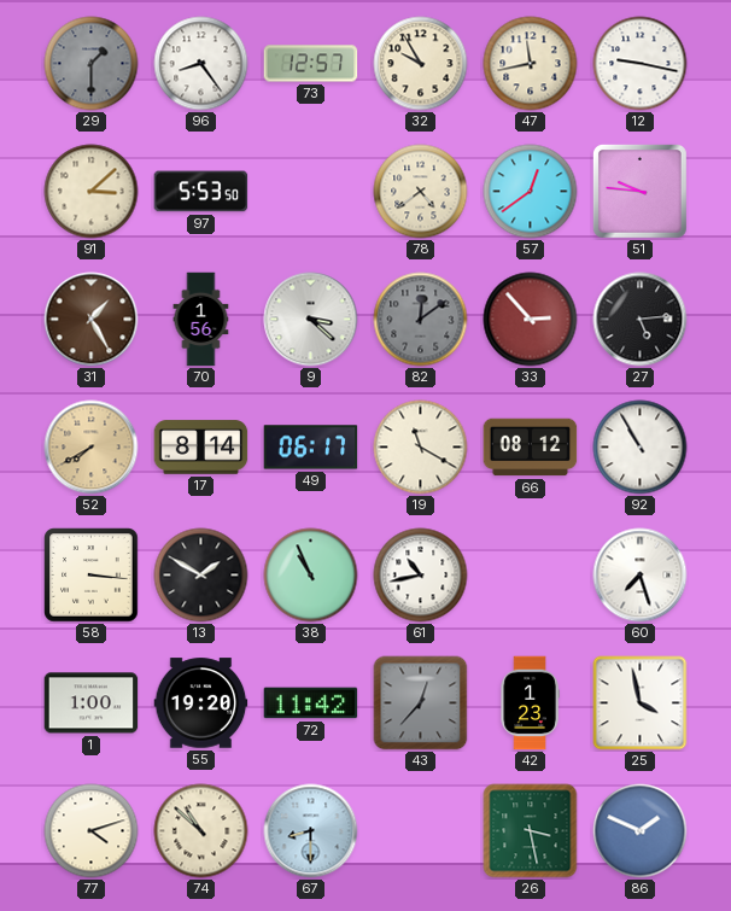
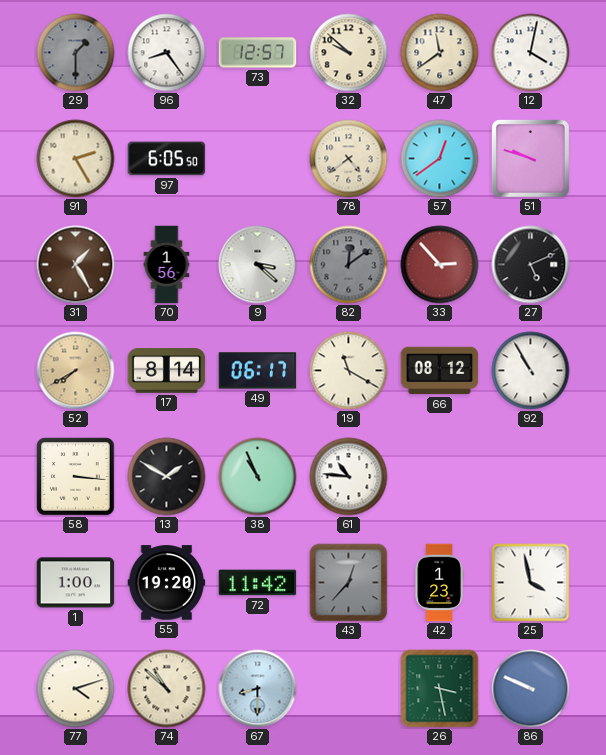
32: 9:55 -> 9:52 (349, 53)
47: 11:43 -> 11:39 (440, 53)
12: 9:17 -> 4:02 (531, 53)
91: 3:08 -> 2:25 (76, 159)
97: 5:53 -> 6:05 (167, 159)
51: 9:46 -> 9:48 (530, 158)
27: 5:14 -> 5:11 (531, 265)
61: 10:43 -> 10:46 (349, 477)
60: 7:27 -> none (641, 576)
86: 1:49 -> 9:49 (531, 689)
